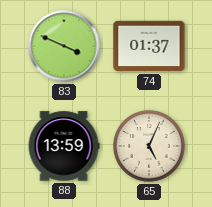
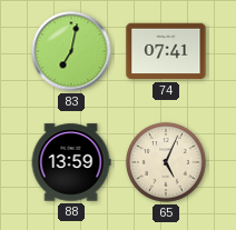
83: 3:49 -> 7:02 (71, 51)
74: 01:37 -> 07:41 (166, 51)
